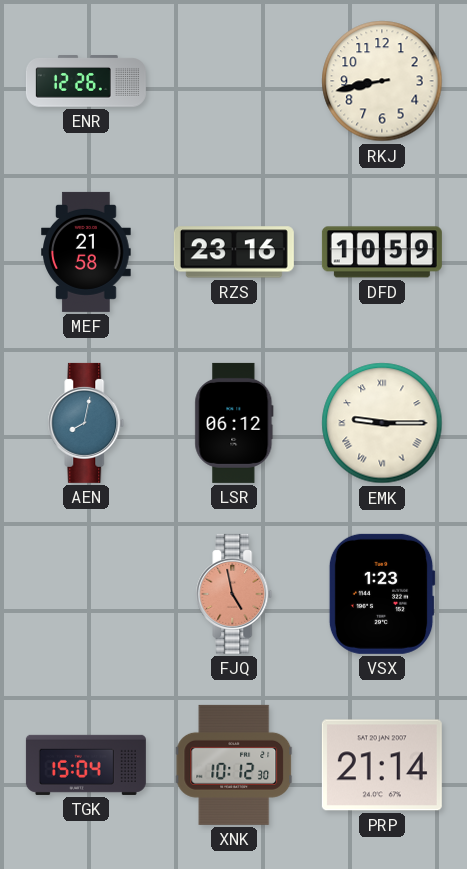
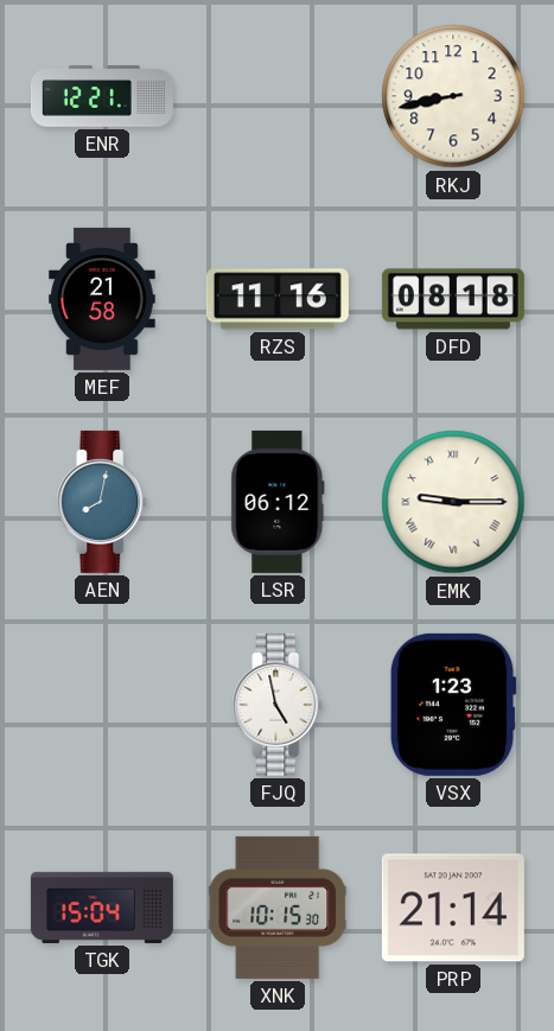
ENR: 12:26 -> 12:21 (102, 96)
RZS: 23:16 -> 11:16 (278, 299)
DFD: 10:59 -> 08:18 (453, 299)
FJQ dial: salmon -> white (278, 705)
XNK: 10:12 -> 10:15 (278, 908)
